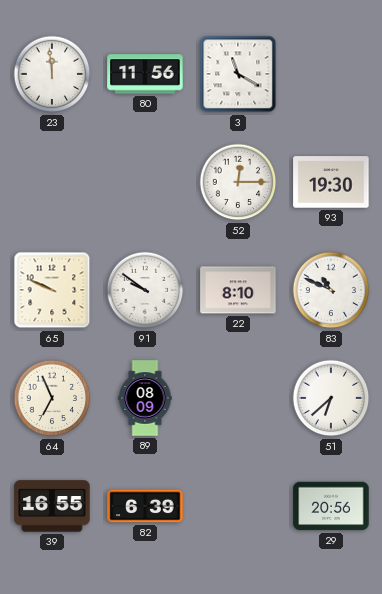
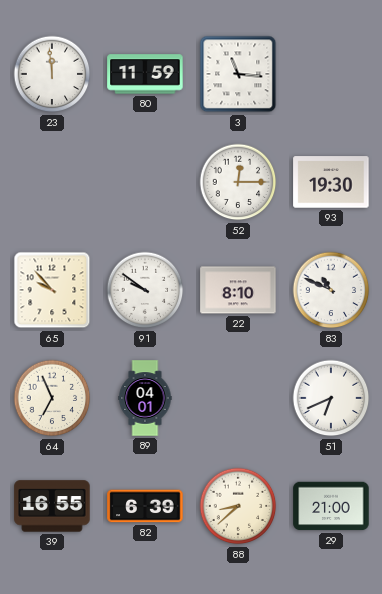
80: 11:56 -> 11:59 (145, 74)
3: 11:20 -> 11:16 (238, 74)
65: 9:49 -> 9:53 (52, 290)
89: 08:09 -> 04:01 (145, 398)
51: 6:38 -> 6:41 (331, 398)
88: none -> 8:38 (238, 506)
29: 20:56 -> 21:00 (331, 506)
